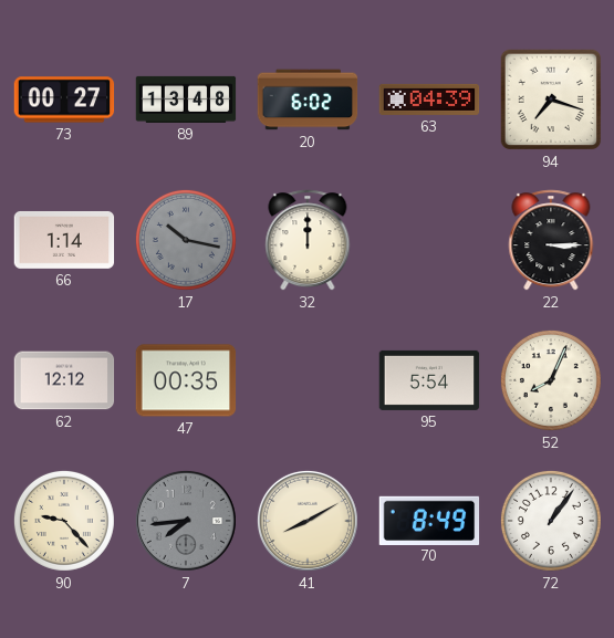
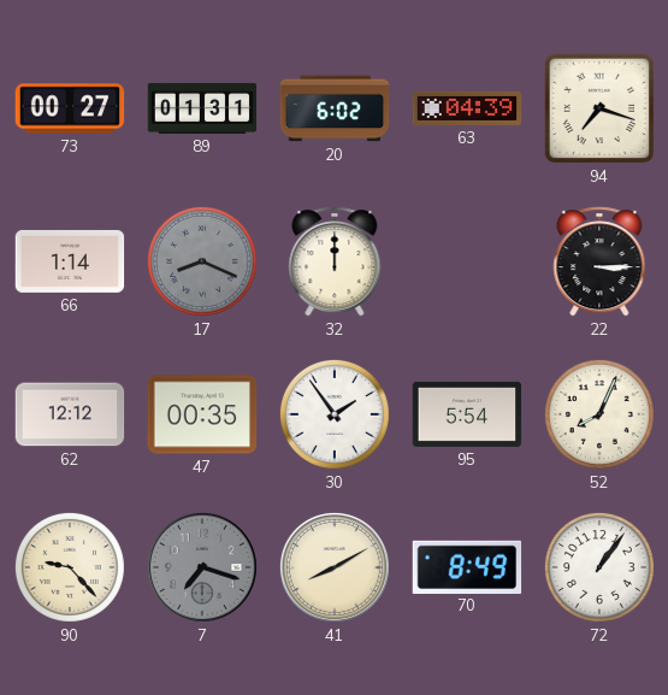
89: 13:48 -> 01:31 (202, 108)
17: 10:17 -> 8:19 (202, 261)
30: none -> 1:54 (335, 414)
7: 7:44 -> 7:18 (202, 567)
